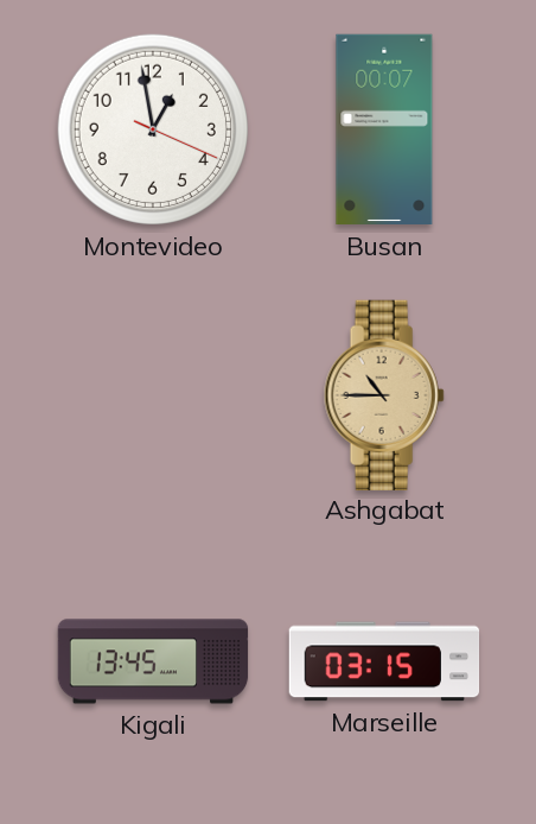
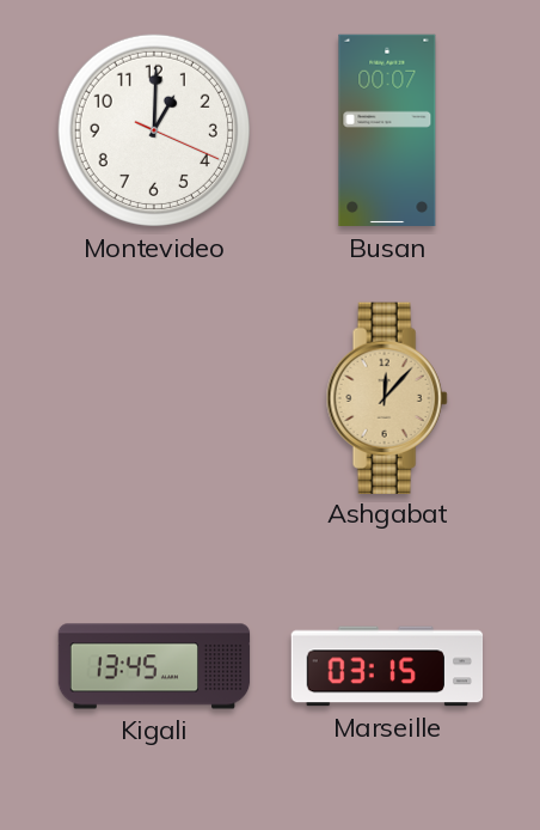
Montevideo: 12:58 -> 1:00 (154, 130)
Ashgabat: 10:45 -> 12:07 (387, 397)
